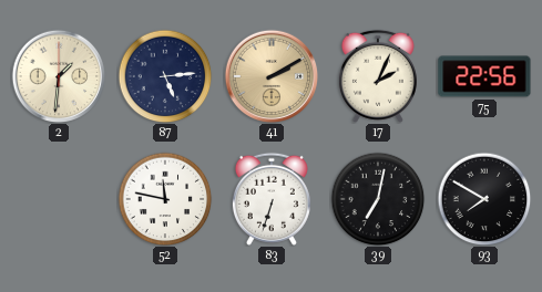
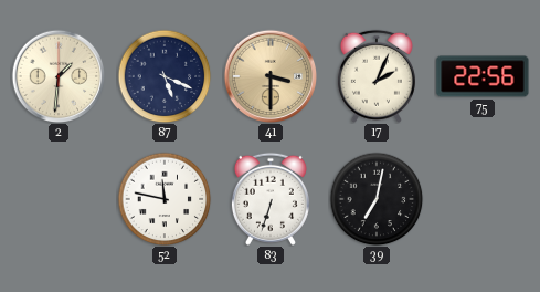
87: 5:14 -> 5:19 (165, 76)
41: 2:10 -> 3:30 (271, 76)
93: 7:50 -> none (484, 199)
